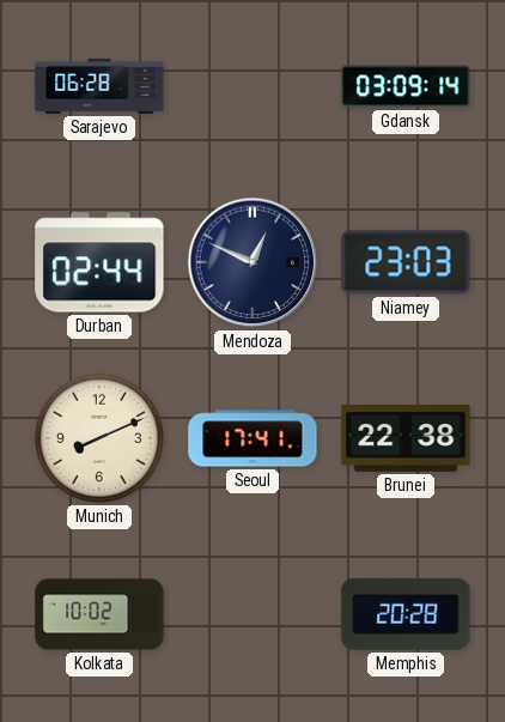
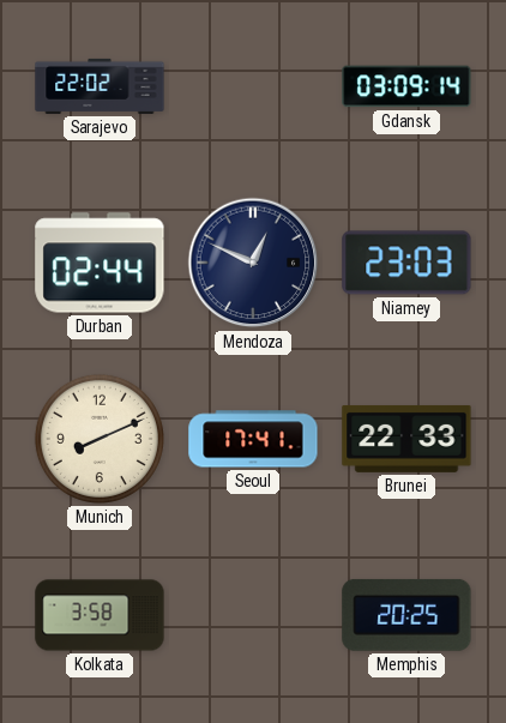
Sarajevo: 06:28 -> 22:02 (100, 86)
Brunei: 22:38 -> 22:33 (406, 439)
Kolkata: 10:02 -> 3:58 (100, 615)
Memphis: 20:28 -> 20:25 (406, 615)
